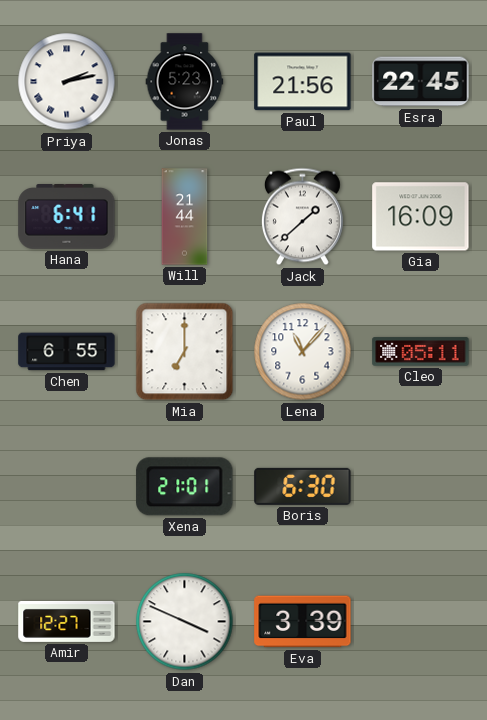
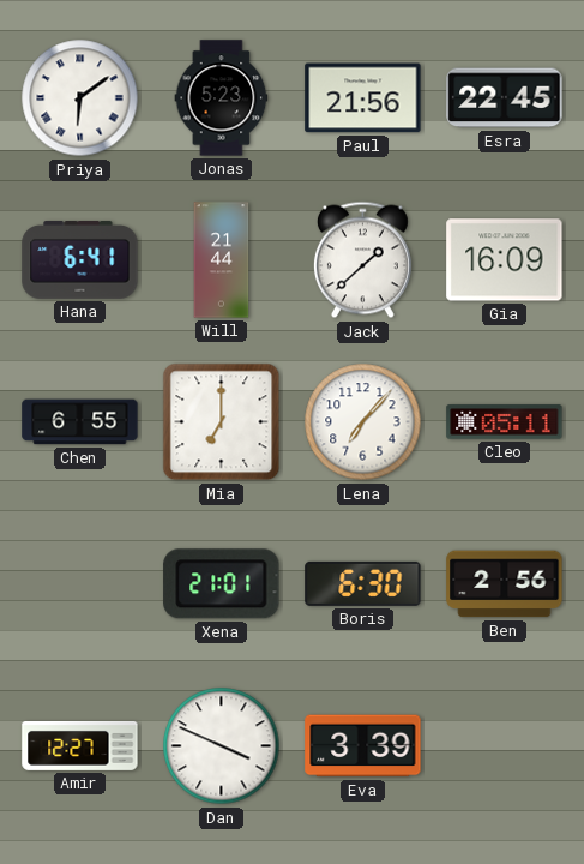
Priya: 2:13 -> 6:09 (80, 98)
Lena: 11:07 -> 7:07 (363, 422)
Ben: none -> 2:56 (505, 584)
